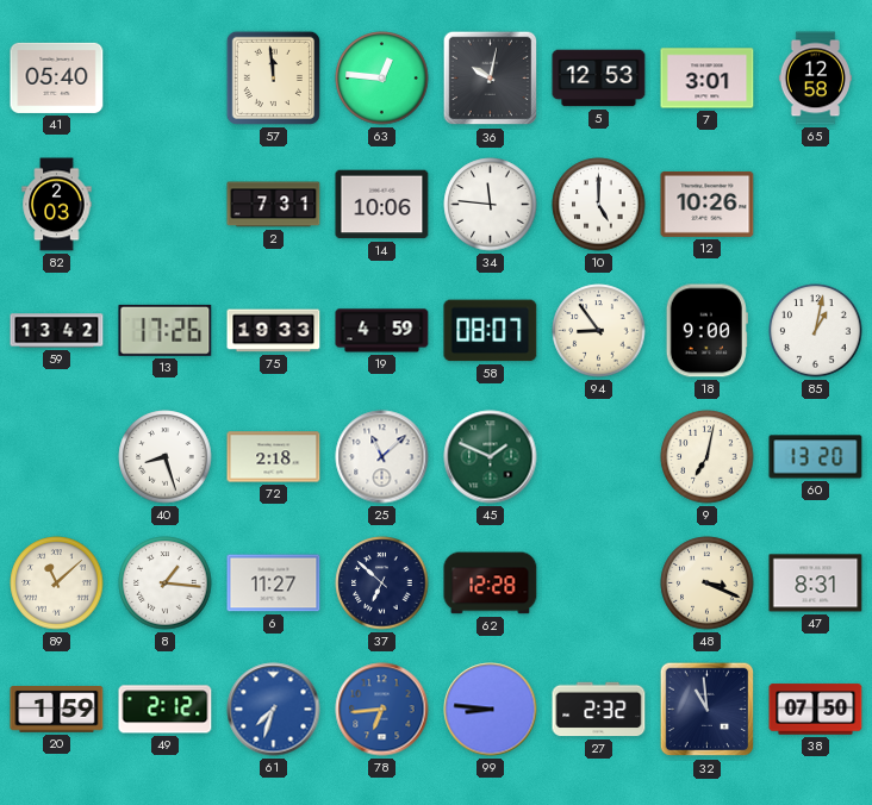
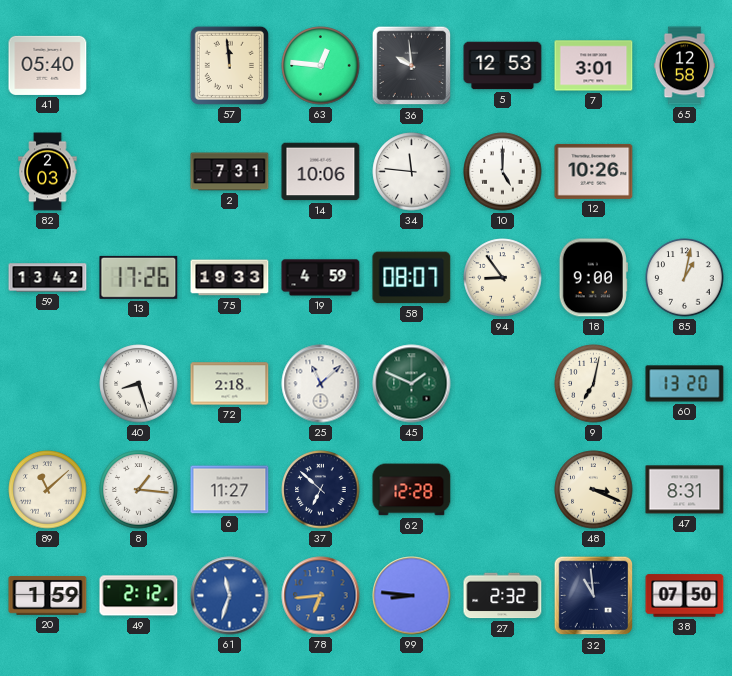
36: 10:02 -> 9:59 (412, 66)
61: 7:33 -> 11:33 (230, 596)
